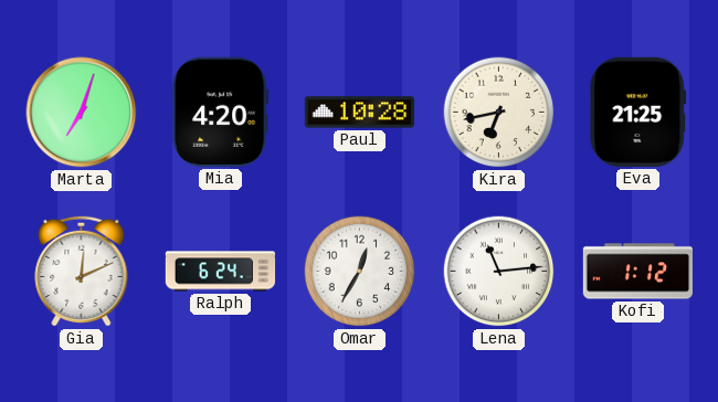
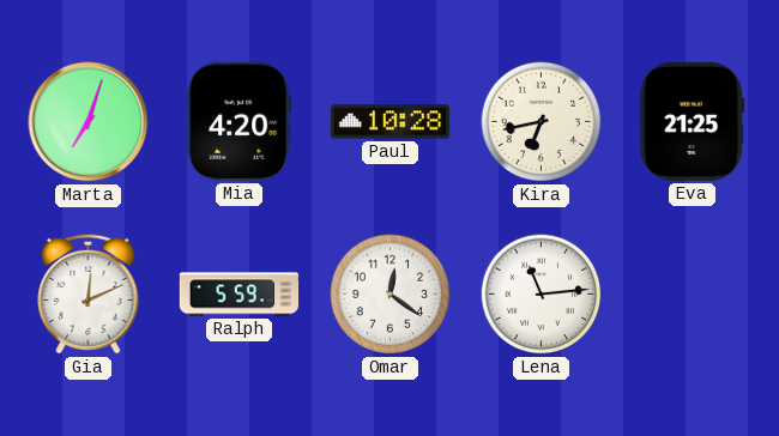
Ralph: 6:24 -> 5:59 (240, 295)
Omar: 12:35 -> 12:21 (391, 295)
Kofi: 1:12 -> none (637, 272)
